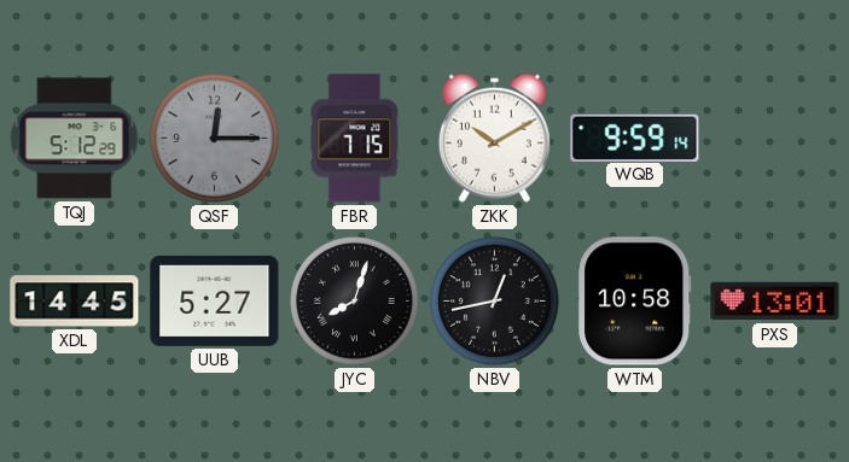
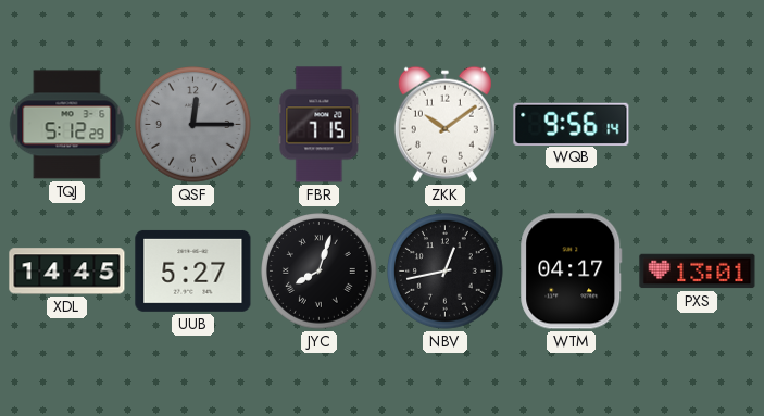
ZKK: 10:10 -> 10:09 (444, 124)
WQB: 9:59 -> 9:56 (572, 124)
WTM: 10:58 -> 04:17 (572, 272)
